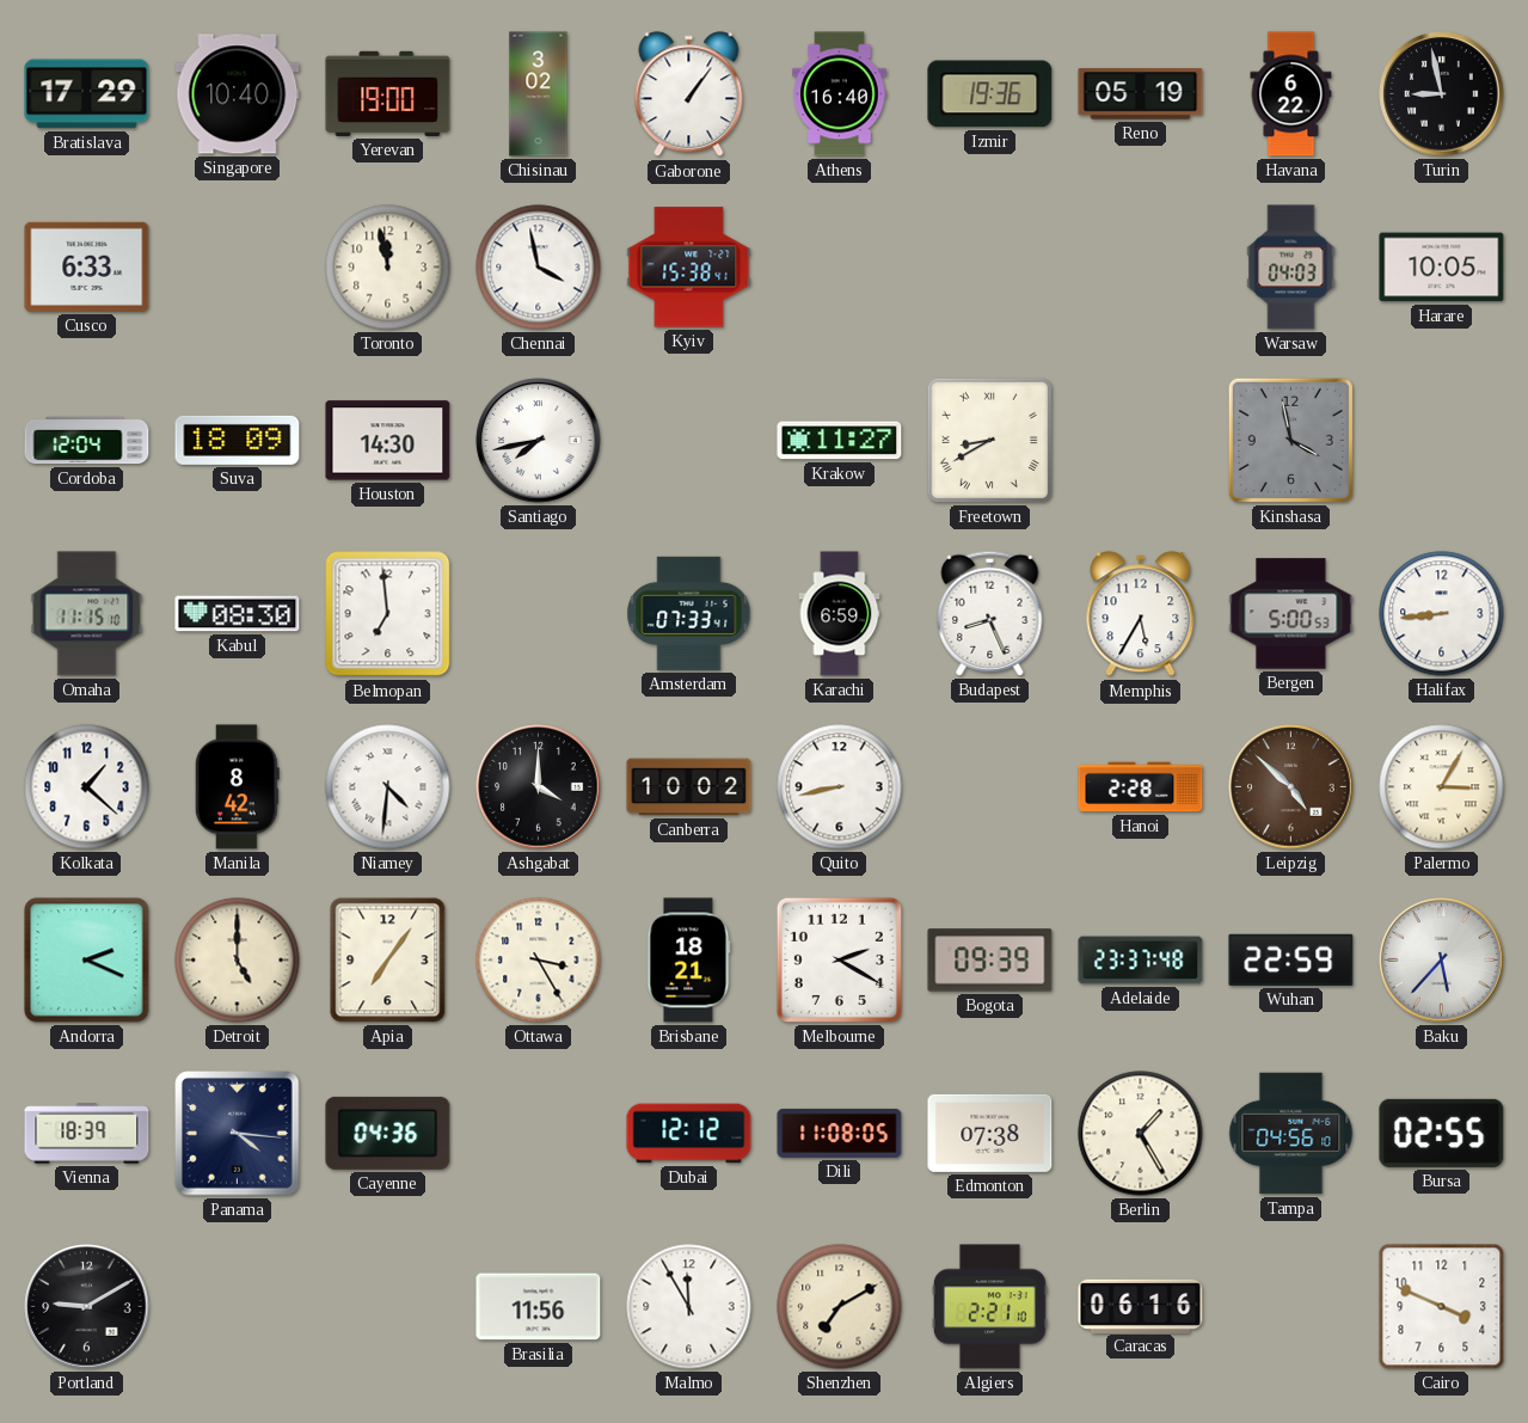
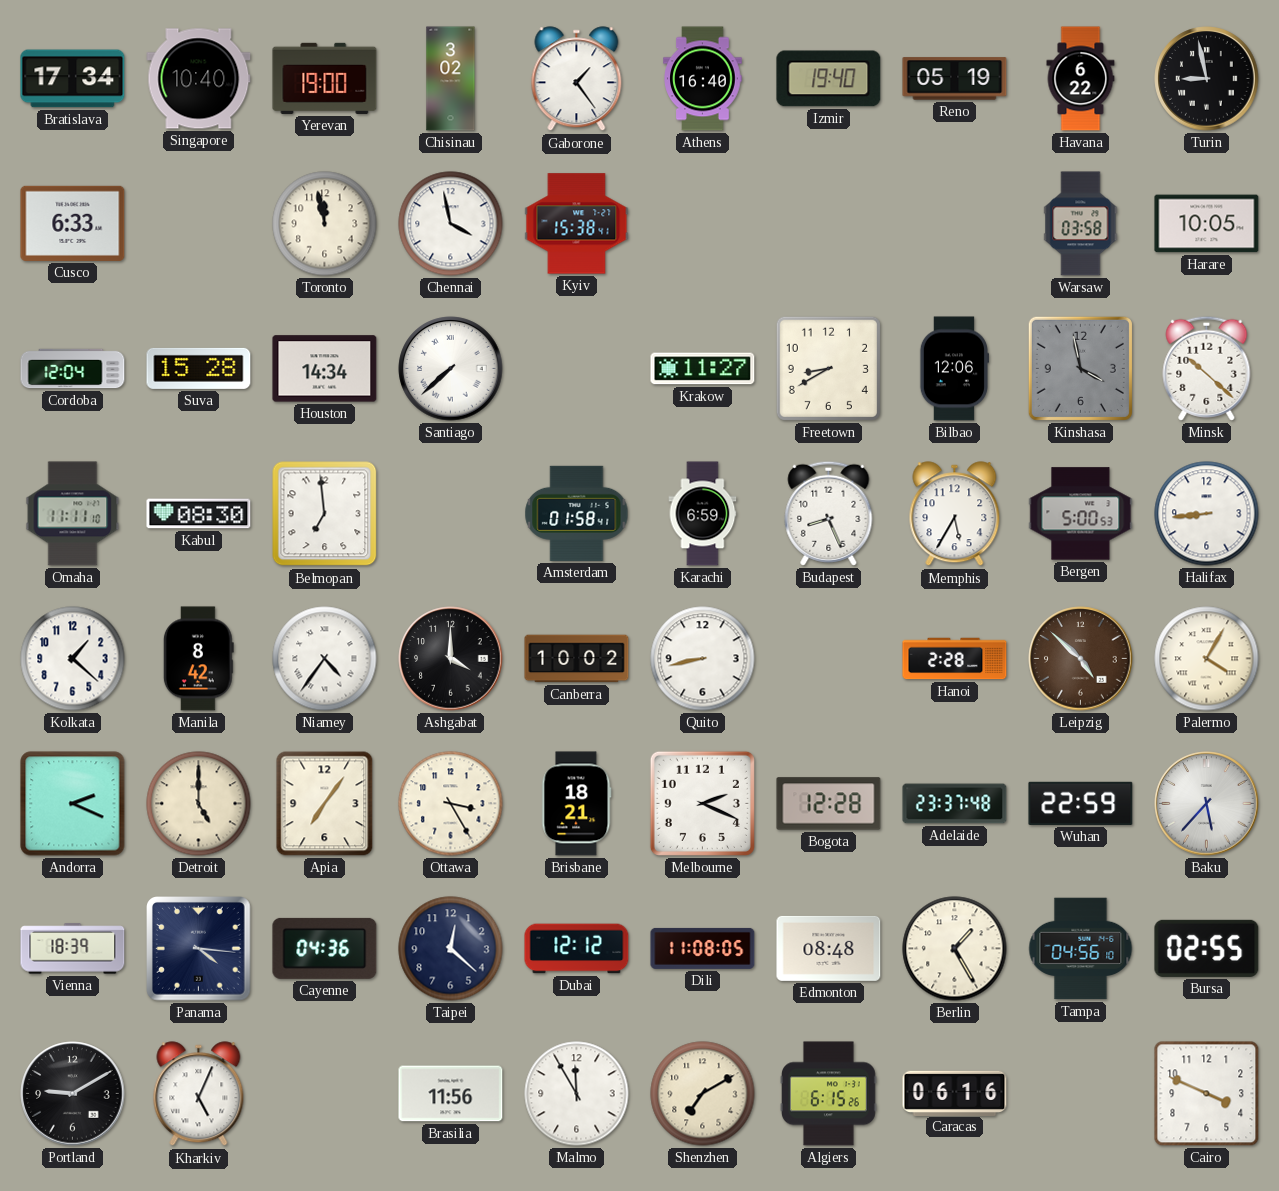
Bratislava: 17:29 -> 17:34 (73, 79)
Gaborone: 1:06 -> 1:24 (577, 79)
Izmir: 19:36 -> 19:40 (829, 79)
Warsaw: 04:03 -> 03:58 (1081, 224)
Suva: 18:09 -> 15:28 (199, 368)
Houston: 14:30 -> 14:34 (325, 369)
Santiago: 7:43 -> 7:38 (451, 369)
Freetown numerals: Roman -> Arabic (828, 368)
Bilbao: none -> 12:06 (953, 369)
Minsk: none -> 10:22 (1207, 368)
Omaha: 11:15 -> 11:11 (73, 514)
Amsterdam: 07:33 -> 01:58 (577, 513)
Niamey: 4:31 -> 4:36 (325, 659)
Palermo: 3:05 -> 4:05 (1207, 659)
Melbourne: 2:20 -> 2:19 (702, 803)
Bogota: 09:39 -> 12:28 (829, 804)
Taipei: none -> 12:22 (451, 949)
Edmonton: 07:38 -> 08:48 (829, 948)
Kharkiv: none -> 5:04 (199, 1094)
Algiers: 2:21 -> 6:15 (828, 1094)
